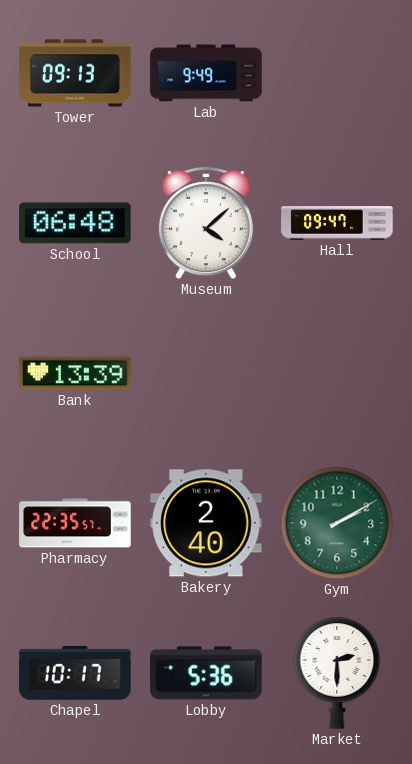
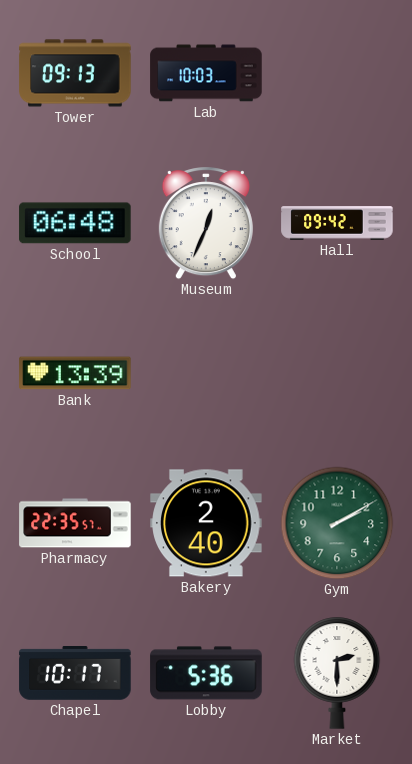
Lab: 9:49 -> 10:03 (206, 73)
Museum: 4:08 -> 12:34 (206, 224)
Hall: 09:47 -> 09:42 (337, 223)
